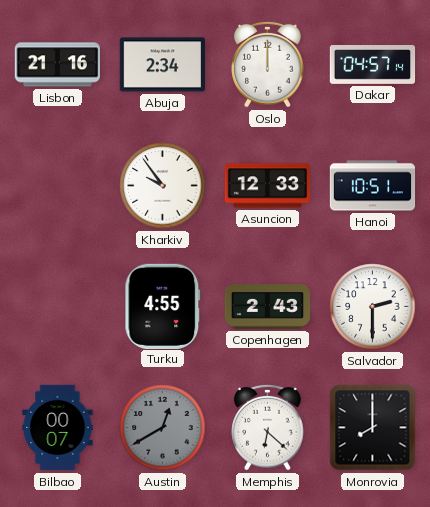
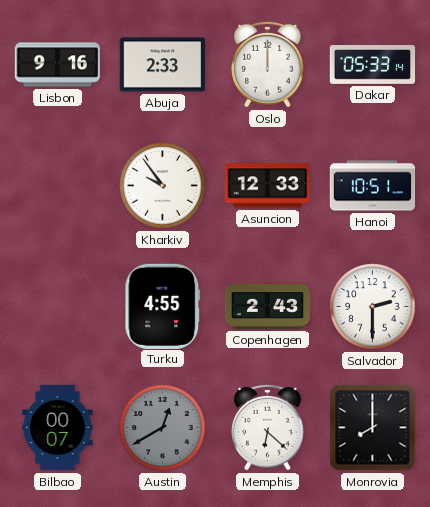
Lisbon: 21:16 -> 9:16 (57, 65)
Abuja: 2:34 -> 2:33 (162, 65)
Dakar: 04:57 -> 05:33 (373, 65)
